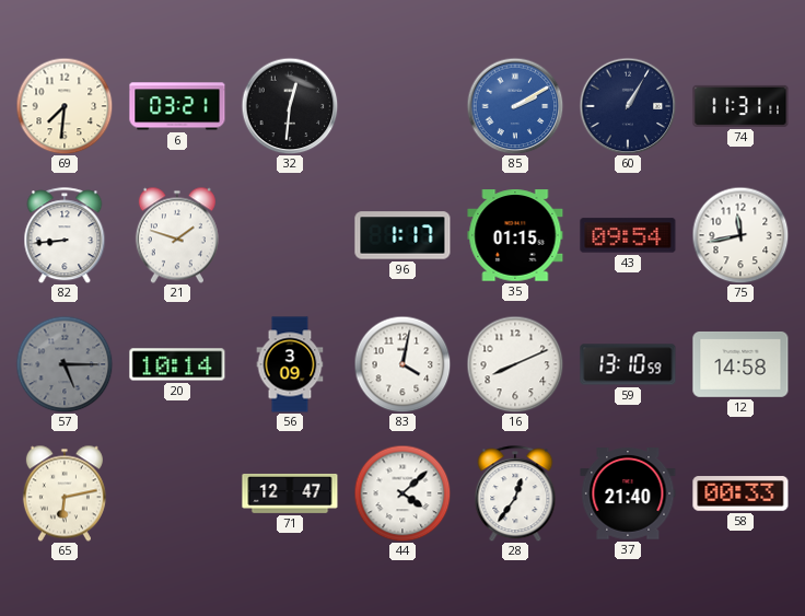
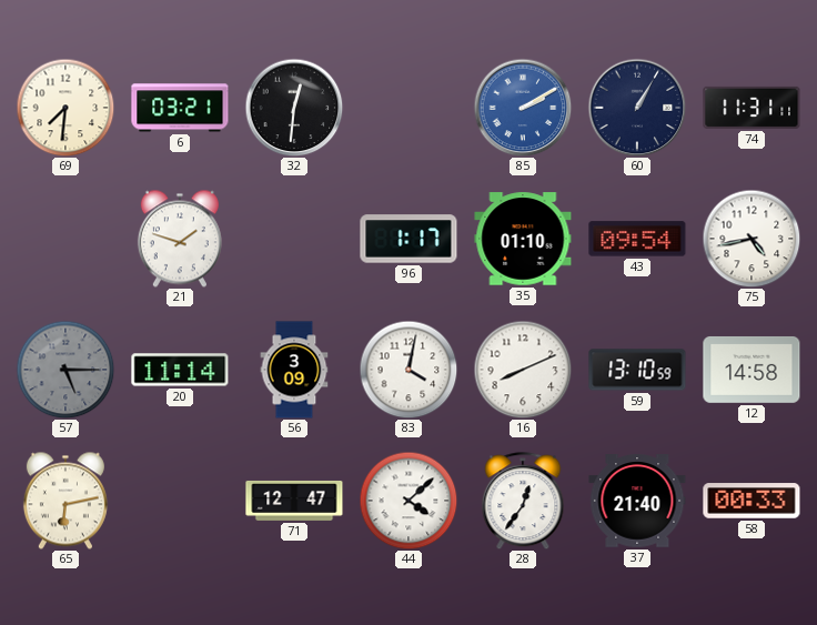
82: 8:44 -> none (65, 235)
35: 01:15 -> 01:10 (523, 239)
75: 11:43 -> 4:43 (752, 239)
20: 10:14 -> 11:14 (180, 370)
